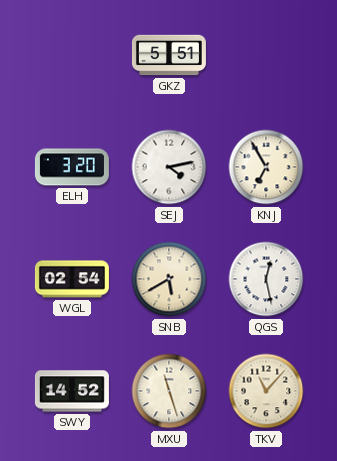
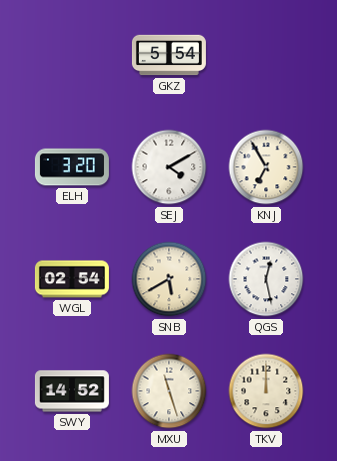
GKZ: 5:51 -> 5:54 (169, 55)
SEJ: 4:13 -> 4:10 (169, 167)
TKV: 11:07 -> 12:00 (266, 391)
